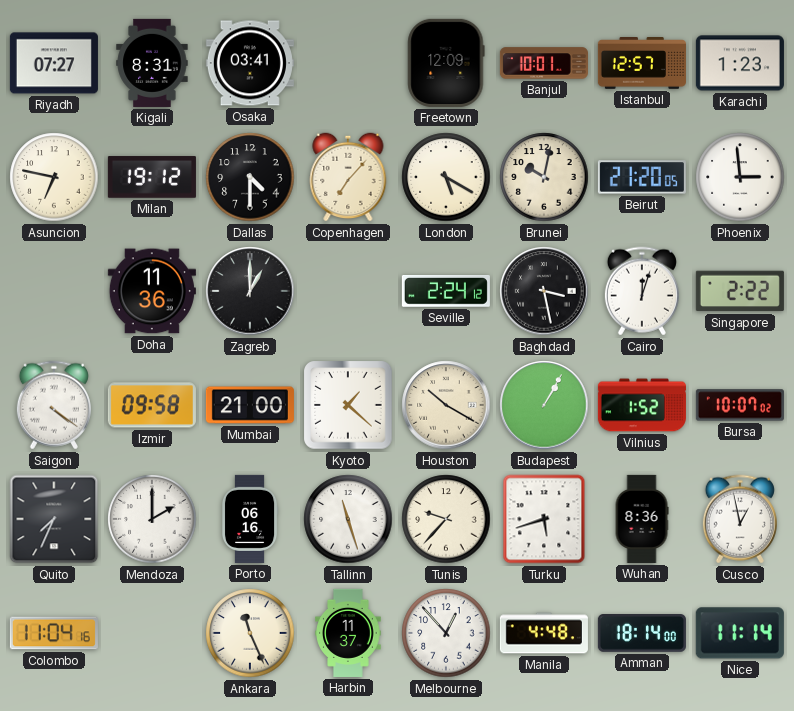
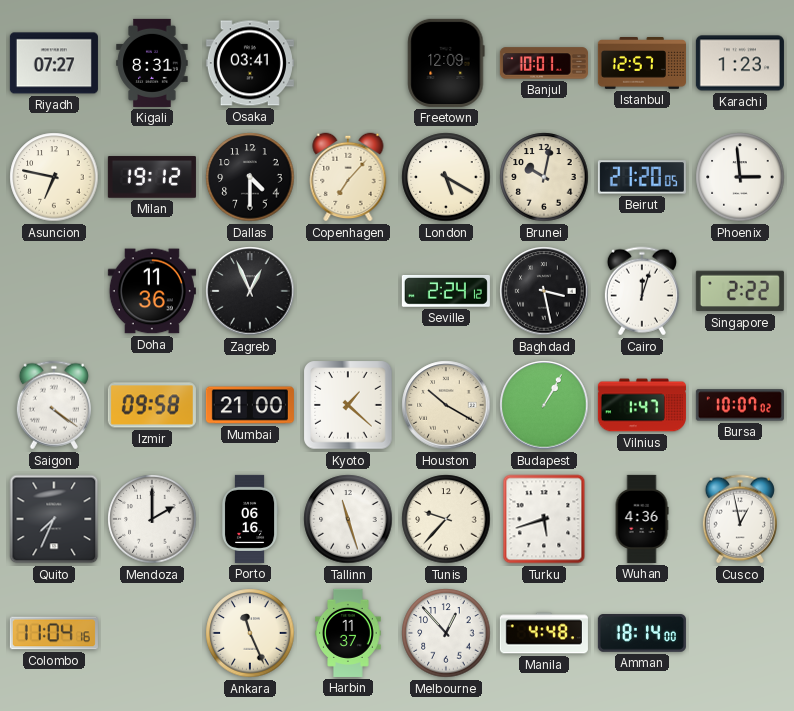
Zagreb: 1:00 -> 12:56 (250, 291)
Vilnius: 1:52 -> 1:47 (642, 405)
Wuhan: 8:36 -> 4:36 (642, 519)
Nice: 11:14 -> none (740, 633)
